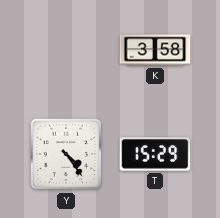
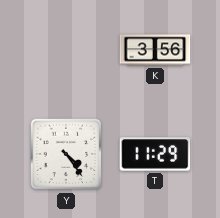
K: 3:58 -> 3:56 (155, 50)
T: 15:29 -> 11:29 (155, 154)
